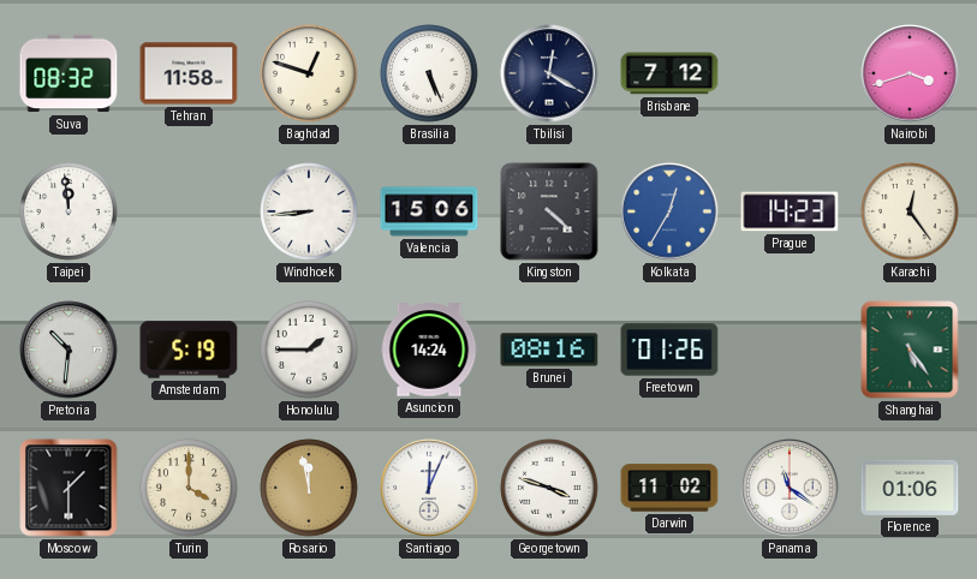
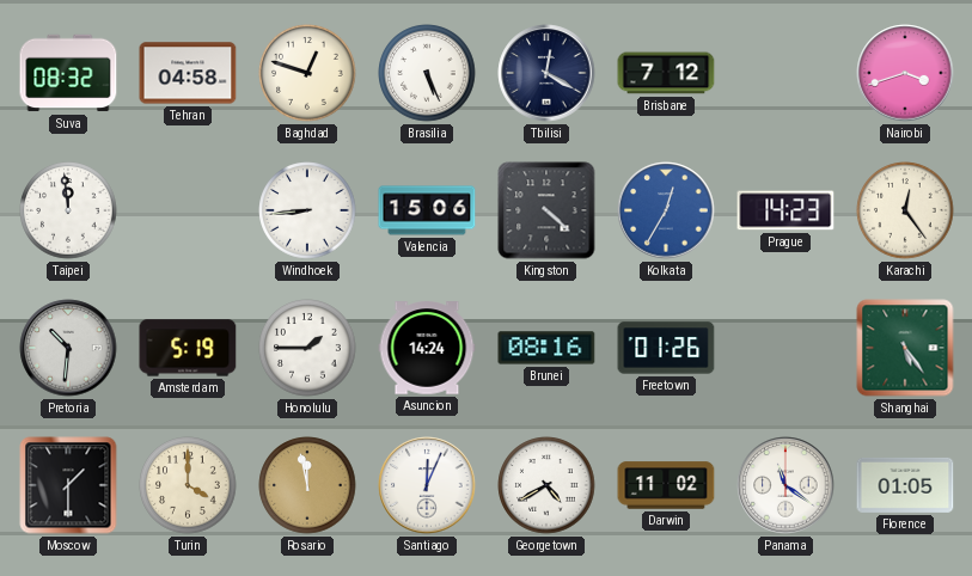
Tehran: 11:58 -> 04:58 (188, 73)
Georgetown: 3:48 -> 4:40 (546, 485)
Florence: 01:06 -> 01:05 (905, 485)
